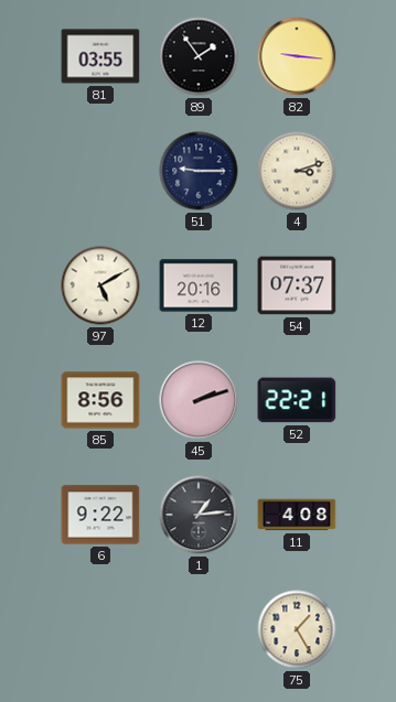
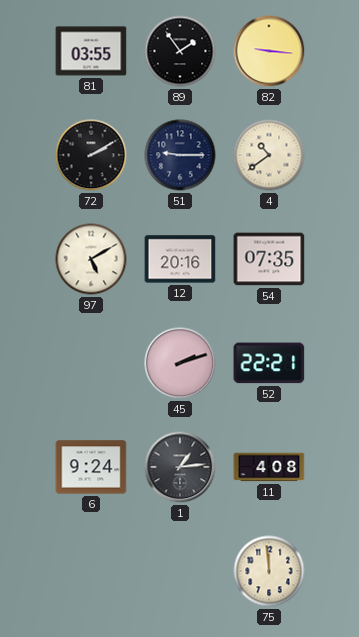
72: none -> 2:10 (91, 155)
4: 3:12 -> 10:39 (269, 155)
54: 07:37 -> 07:35 (269, 259)
85: 8:56 -> none (100, 400)
6: 9:22 -> 9:24 (91, 467)
75: 1:25 -> 11:59 (269, 571)
